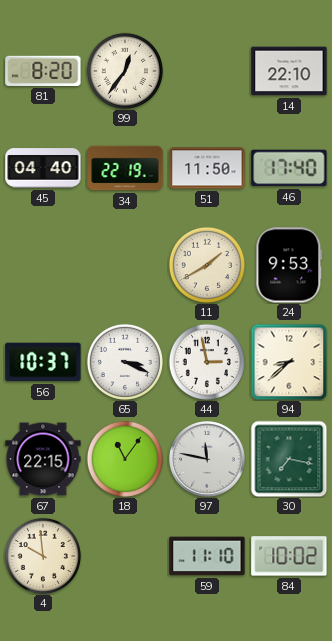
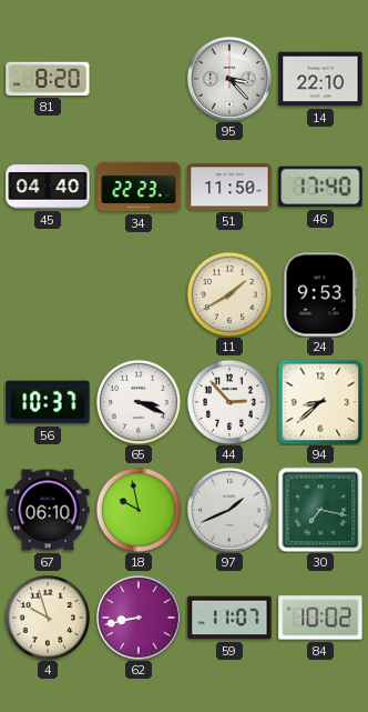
99: 12:36 -> none (125, 71)
95: none -> 3:23 (231, 80)
34: 22:19 -> 22:23 (139, 187)
44: 2:58 -> 2:53 (229, 402)
67: 22:15 -> 06:10 (48, 510)
18: 11:06 -> 9:58 (139, 510)
97: 11:47 -> 1:41 (231, 511)
4: 9:59 -> 9:57 (48, 618)
62: none -> 8:43 (140, 619)
59: 11:10 -> 11:07 (229, 618)
